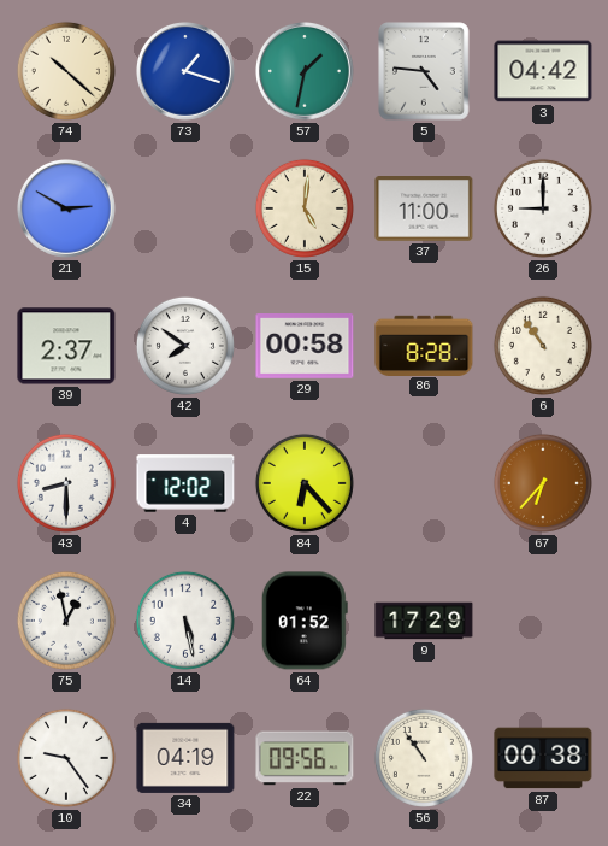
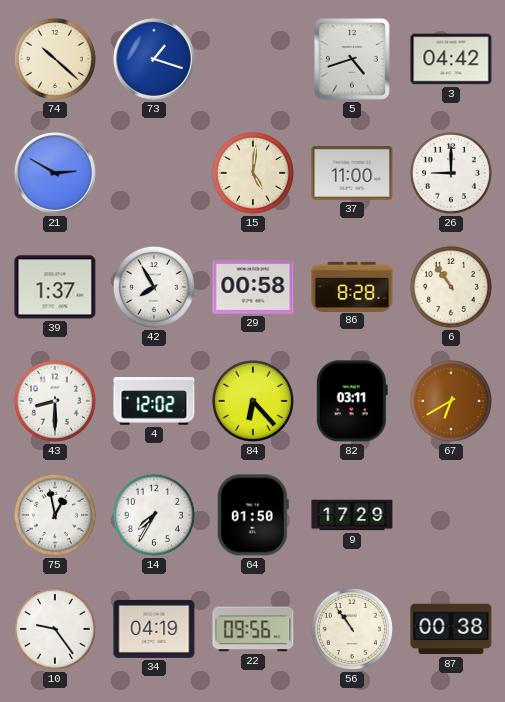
57: 1:32 -> none (306, 72)
5: 4:46 -> 4:42 (352, 59)
39: 2:37 -> 1:37 (55, 287)
42: 7:51 -> 7:55 (154, 287)
82: none -> 03:11 (352, 401)
67: 6:37 -> 6:40 (451, 401)
14: 5:28 -> 7:35 (154, 515)
64: 01:52 -> 01:50 (253, 515)
